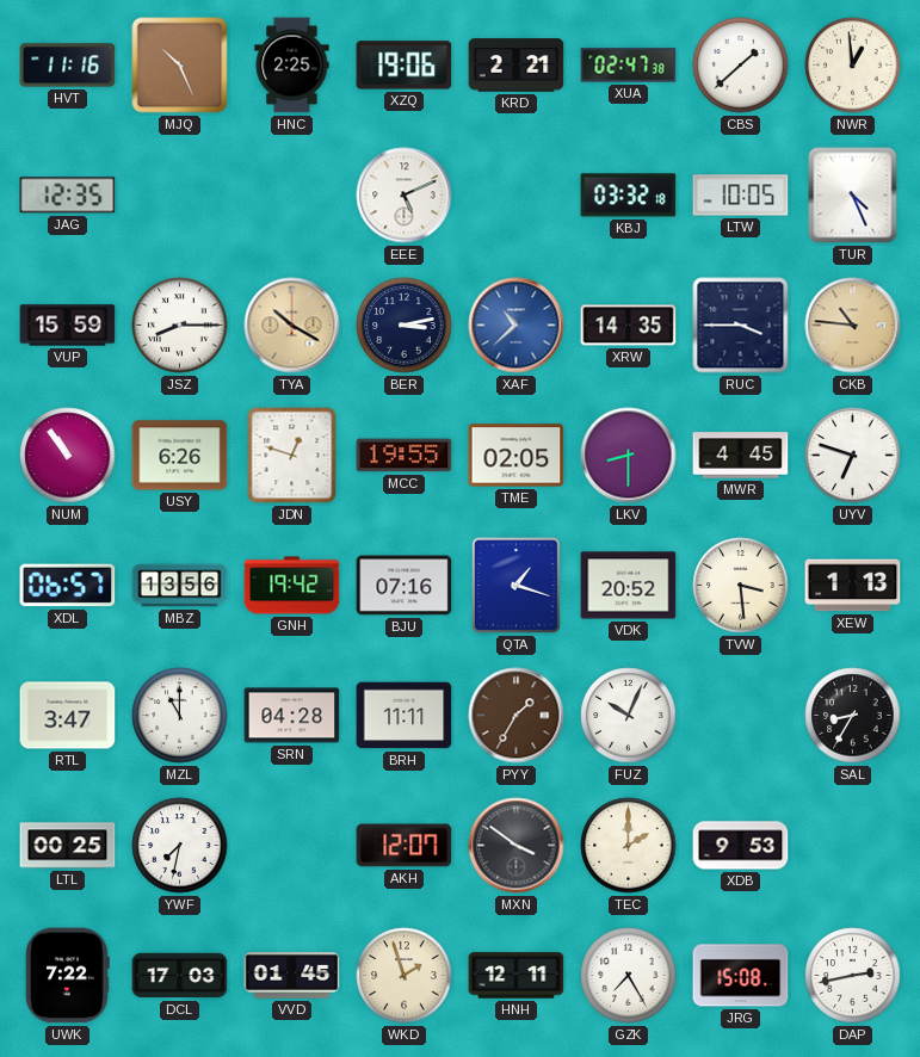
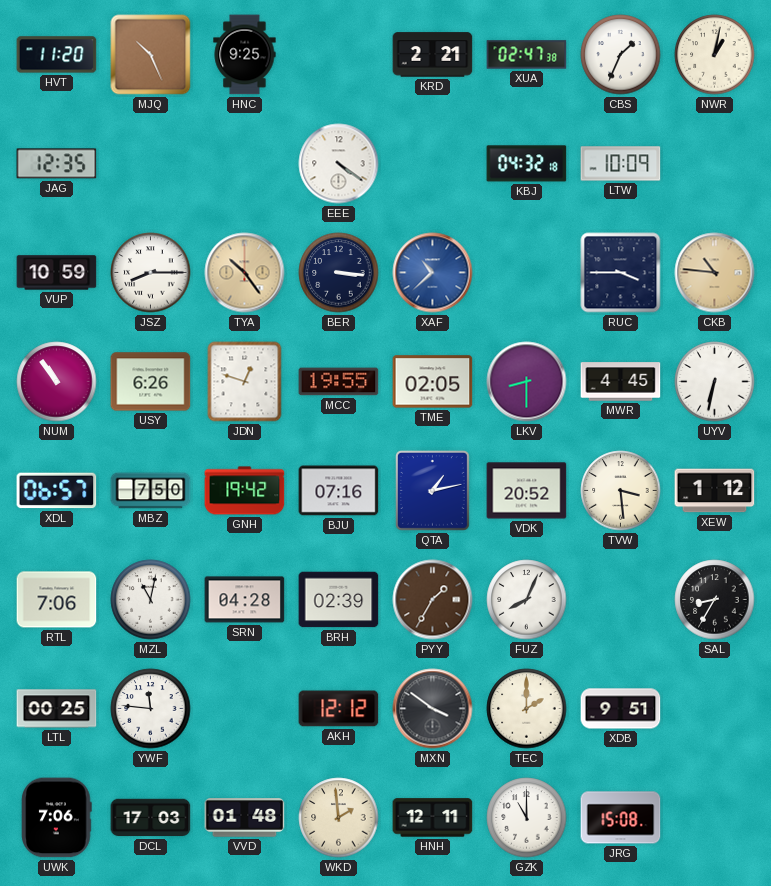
HVT: 11:16 -> 11:20 (57, 55)
HNC: 2:25 -> 9:25 (245, 55)
XZQ: 19:06 -> none (405, 66)
CBS: 1:38 -> 1:34 (621, 55)
NWR: 12:59 -> 1:02 (715, 55)
EEE: 5:11 -> 4:21 (339, 164)
KBJ: 03:32 -> 04:32 (527, 164)
LTW: 10:05 -> 10:09 (621, 164)
TUR: 4:26 -> none (853, 196)
VUP: 15:59 -> 10:59 (57, 273)
TYA: 10:20 -> 10:24 (245, 273)
BER: 3:13 -> 3:16 (339, 273)
XRW: 14:35 -> none (629, 326)
UYV: 6:48 -> 6:32 (715, 382)
MBZ: 13:56 -> 7:50 (151, 491)
QTA: 1:18 -> 1:13 (432, 490)
XEW: 1:13 -> 1:12 (715, 491)
RTL: 3:47 -> 7:06 (57, 600)
MZL: 11:00 -> 11:02 (151, 600)
BRH: 11:11 -> 02:39 (339, 600)
FUZ: 10:04 -> 8:04 (527, 600)
YWF: 7:32 -> 11:46 (151, 709)
AKH: 12:07 -> 12:12 (339, 709)
XDB: 9:53 -> 9:51 (621, 709)
UWK: 7:22 -> 7:06 (57, 818)
VVD: 01:45 -> 01:48 (245, 818)
WKD: 1:57 -> 1:59 (339, 818)
GZK: 7:25 -> 11:00 (527, 818)
DAP: 2:43 -> none (853, 976)
